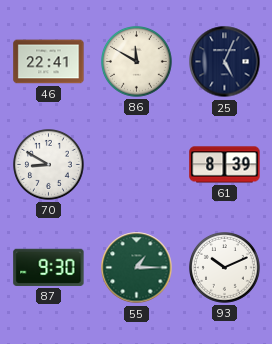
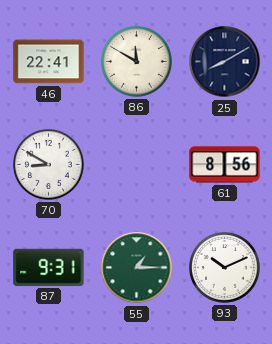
25: 5:04 -> 8:10 (225, 62)
61: 8:39 -> 8:56 (225, 165)
87: 9:30 -> 9:31 (49, 267)
